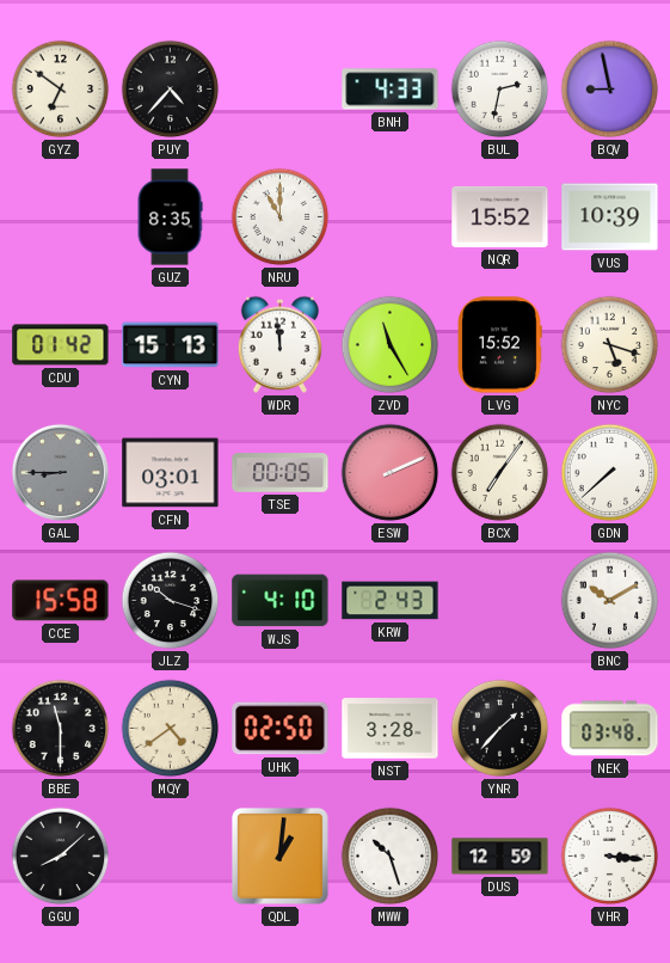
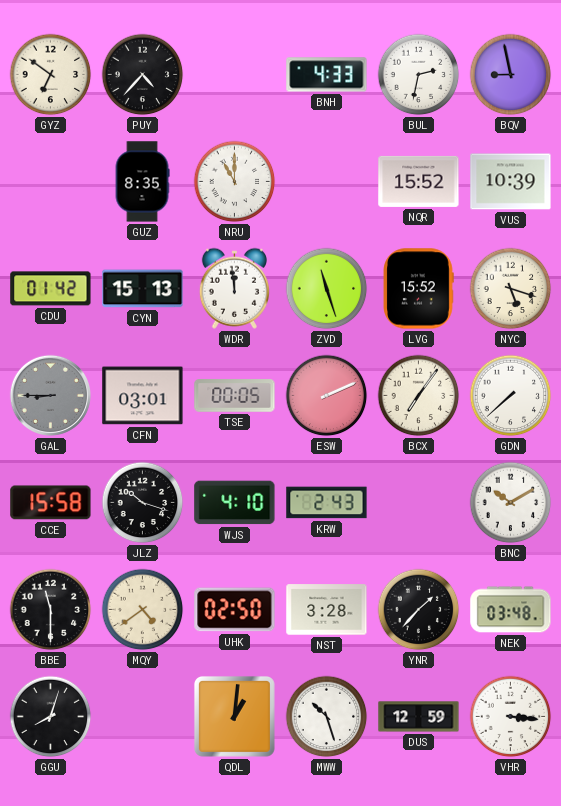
ZVD: 11:25 -> 11:27 (327, 289)
GGU: 8:08 -> 8:03 (51, 717)
